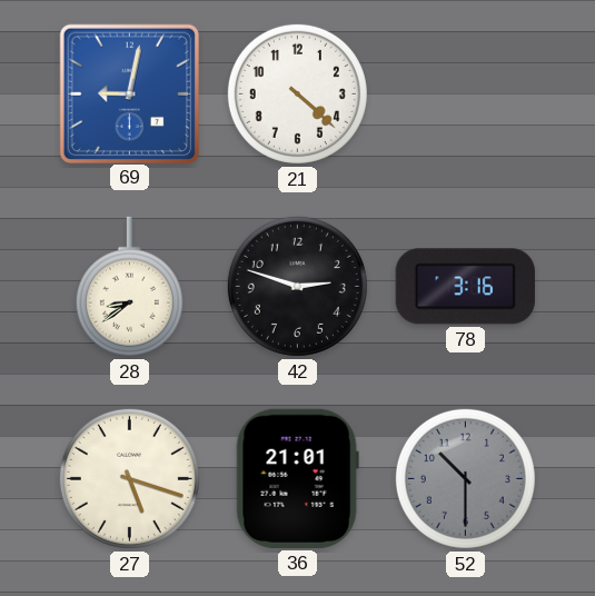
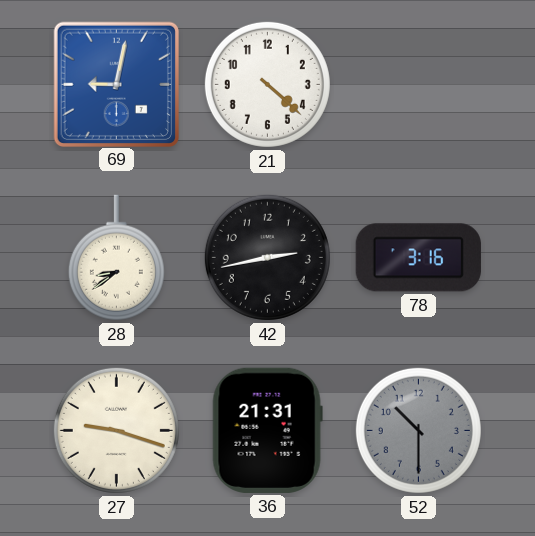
42: 2:48 -> 2:43 (267, 257)
27: 5:18 -> 9:18 (116, 430)
36: 21:01 -> 21:31 (267, 430)
